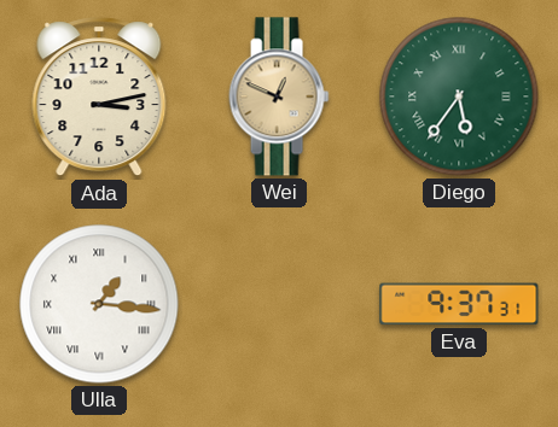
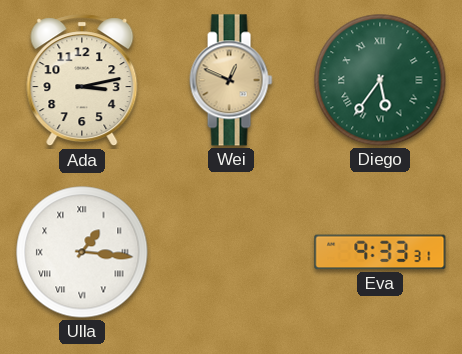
Eva: 9:37 -> 9:33 (380, 252)
